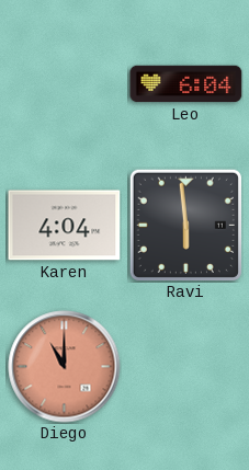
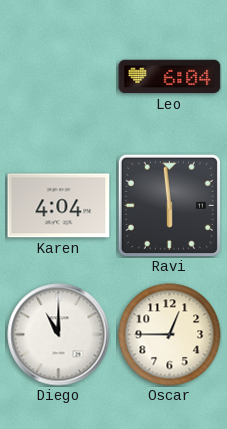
Diego dial: salmon -> white (59, 335)
Oscar: none -> 12:45 (170, 335)
